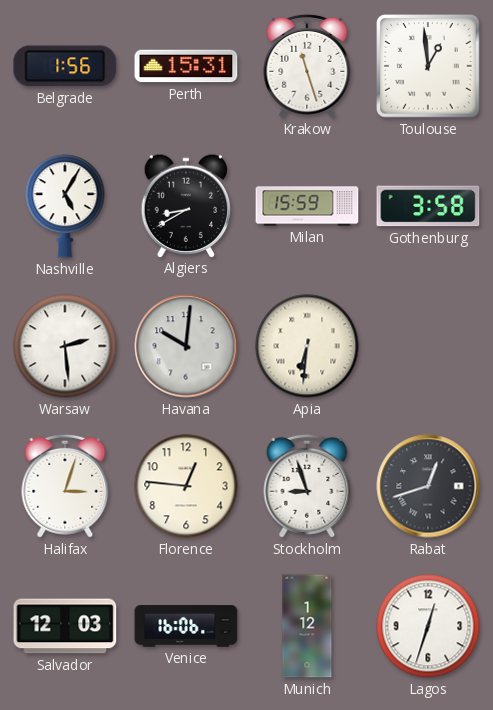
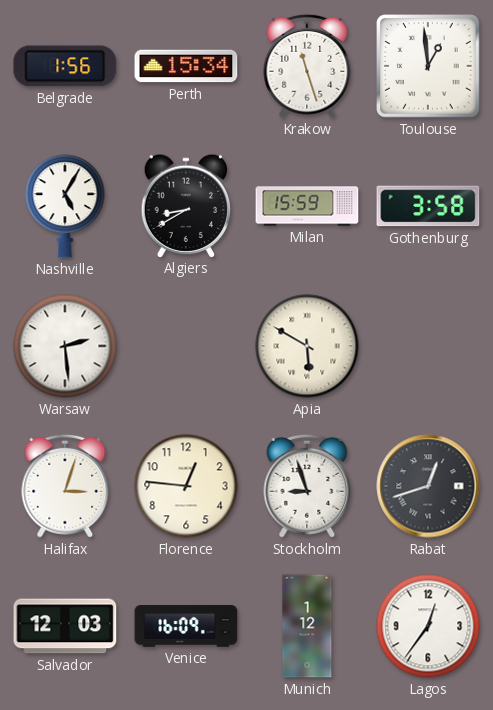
Perth: 15:31 -> 15:34 (186, 66)
Havana: 10:01 -> none (186, 346)
Apia: 6:31 -> 5:50 (307, 346)
Venice: 16:06 -> 16:09 (186, 626)
Lagos: 12:33 -> 12:36 (428, 626)
